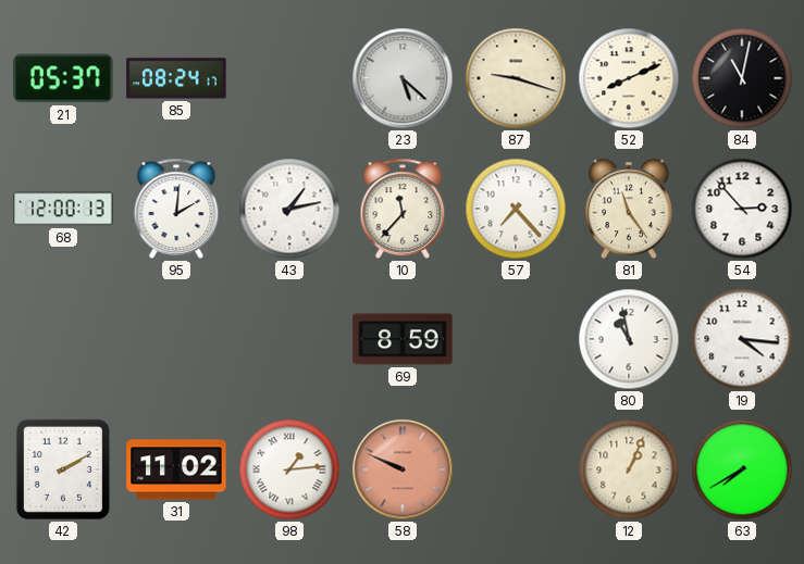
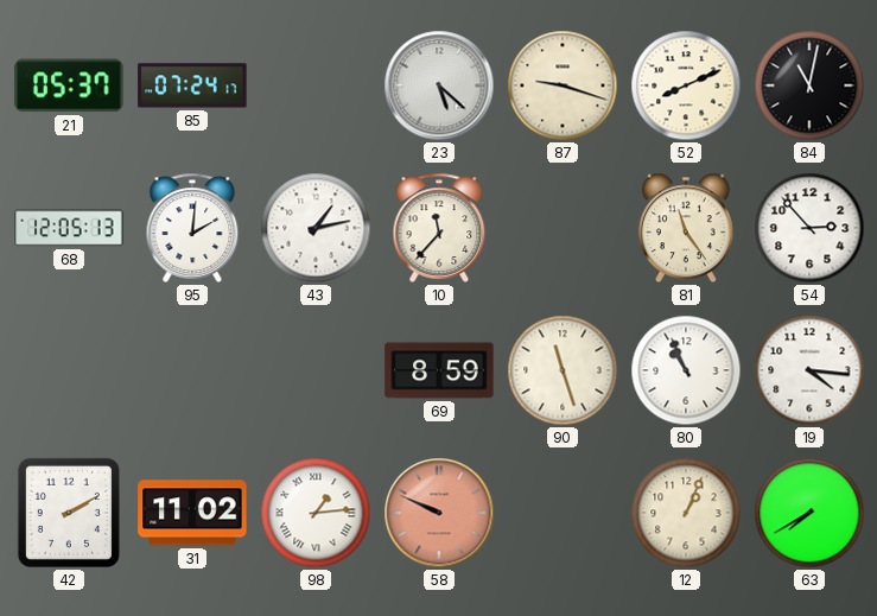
85: 08:24 -> 07:24 (192, 85)
68: 12:00 -> 12:05 (69, 228)
57: 7:23 -> none (516, 209)
90: none -> 11:27 (563, 370)
80: 10:58 -> 10:56 (686, 370)
